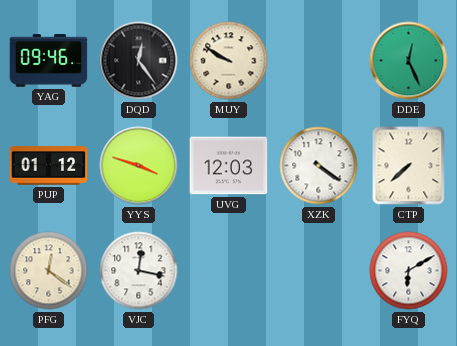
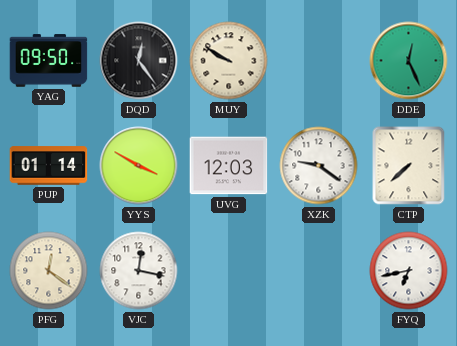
YAG: 09:46 -> 09:50 (49, 61)
PUP: 01:12 -> 01:14 (49, 166)
YYS: 3:48 -> 3:50 (139, 166)
XZK: 4:21 -> 9:21 (319, 166)
FYQ: 6:10 -> 6:43 (409, 271)
